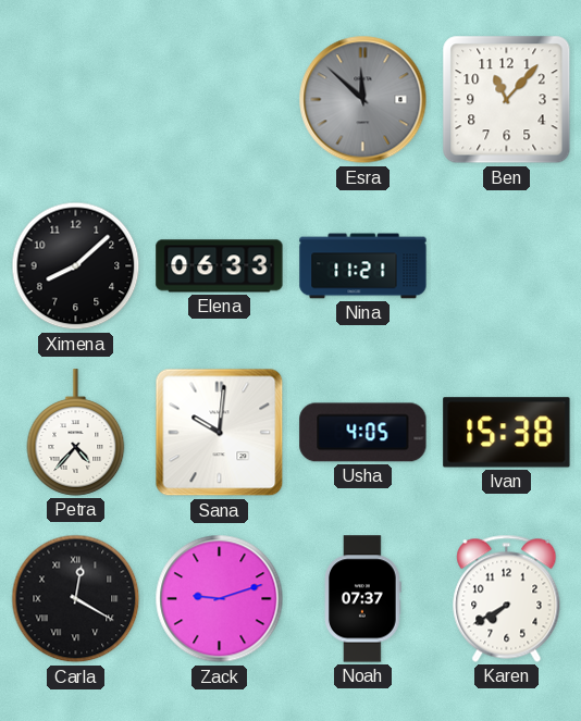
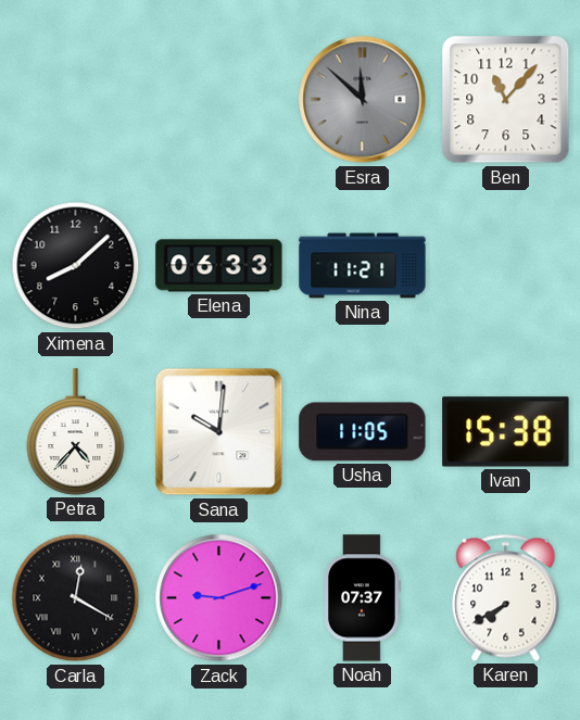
Usha: 4:05 -> 11:05 (363, 432)
